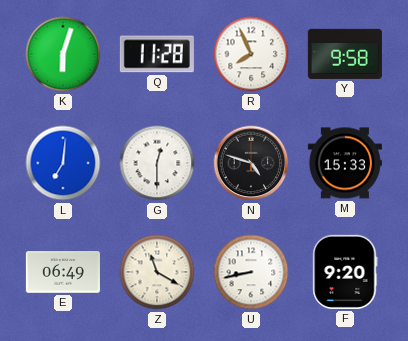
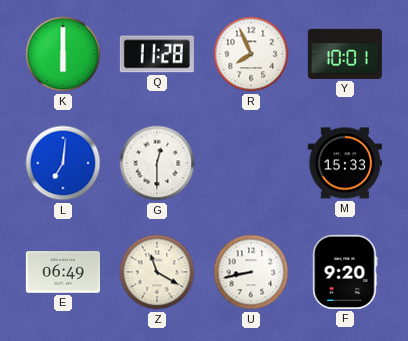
K: 6:03 -> 6:00 (63, 54)
Y: 9:58 -> 10:01 (345, 54)
N: 4:48 -> none (251, 163)
